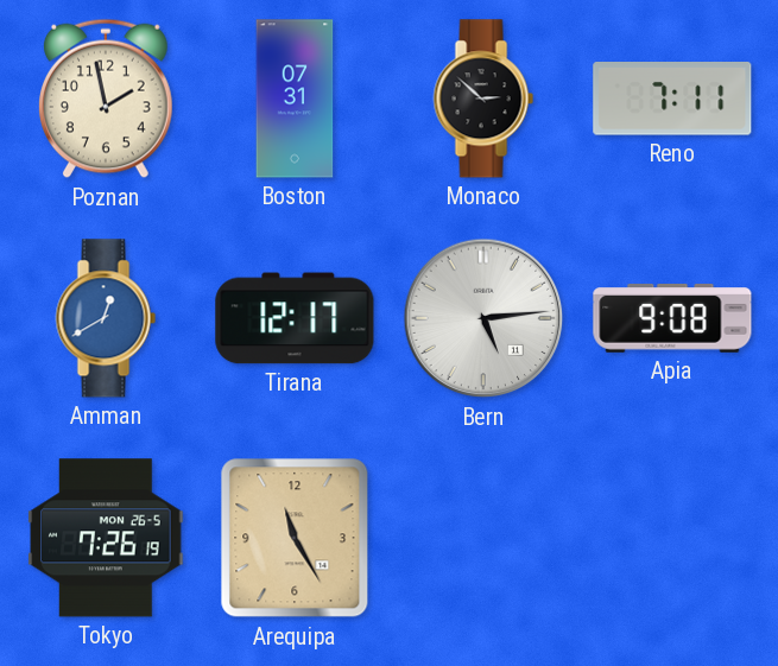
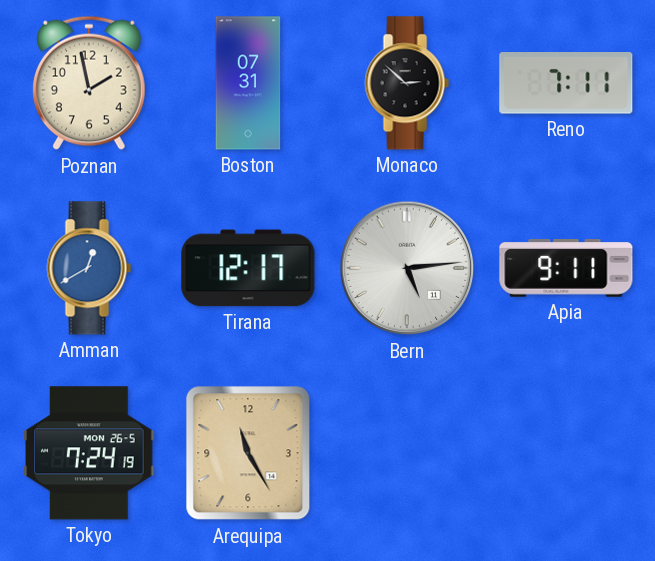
Apia: 9:08 -> 9:11 (566, 269)
Tokyo: 7:26 -> 7:24 (89, 453)
